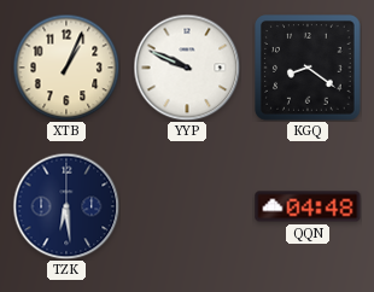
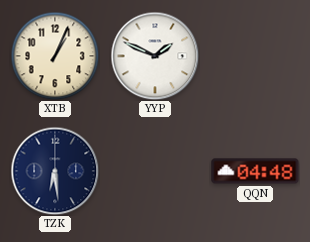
YYP: 9:49 -> 1:49 (155, 56)
KGQ: 8:21 -> none (308, 68)
